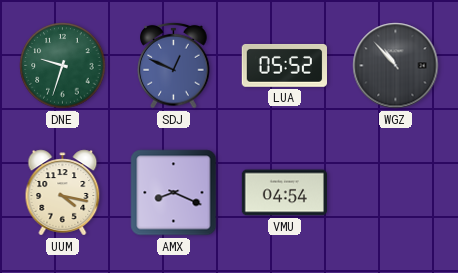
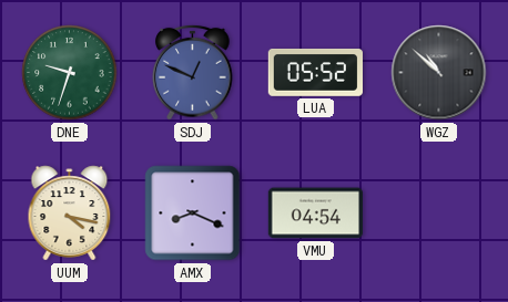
WGZ: 10:53 -> 10:52 (439, 73)
